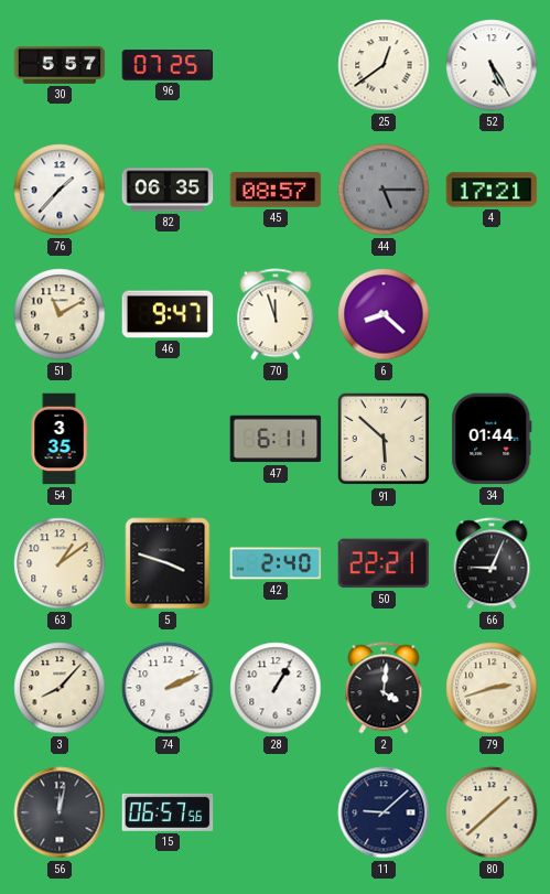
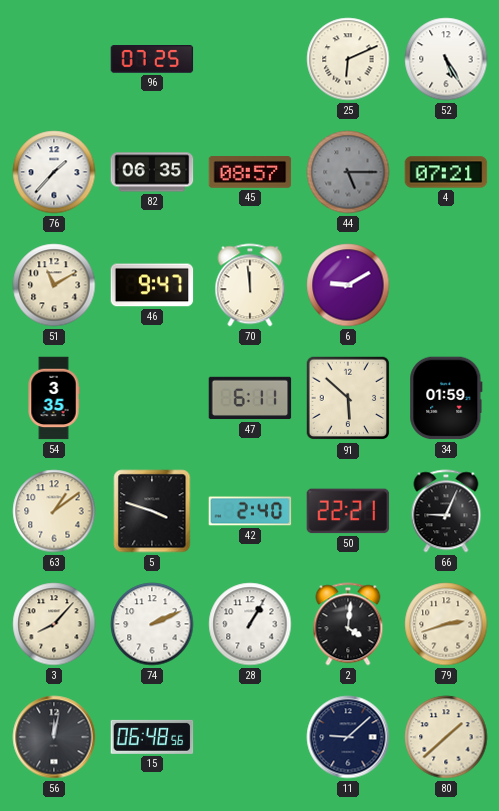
30: 5:57 -> none (60, 65)
25: 12:39 -> 6:11 (348, 59)
4: 17:21 -> 07:21 (446, 172)
70: 11:57 -> 11:59 (250, 285)
6: 8:22 -> 9:10 (348, 285)
34: 01:44 -> 01:59 (446, 398)
15: 06:57 -> 06:48 (152, 737)
